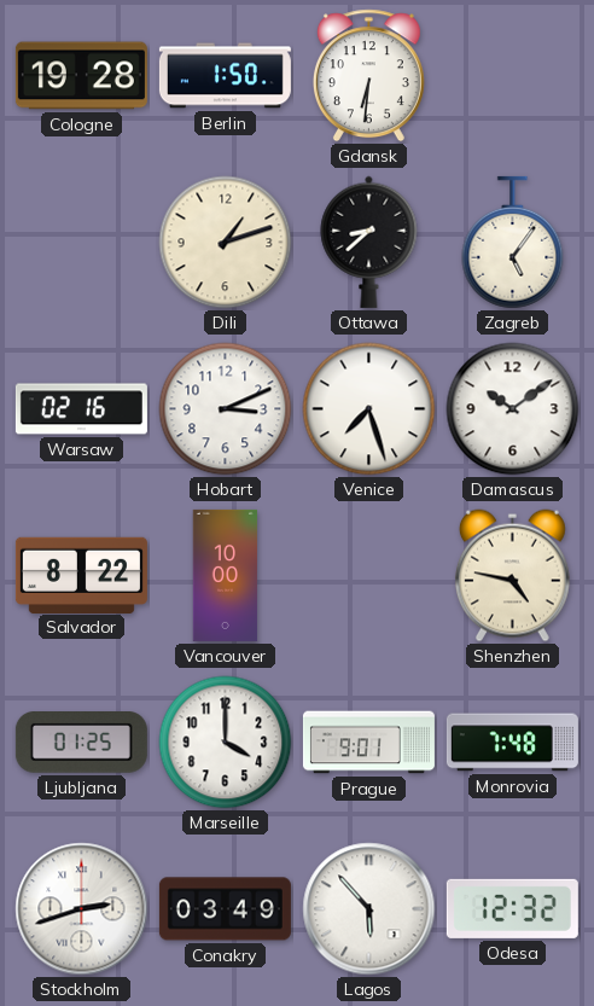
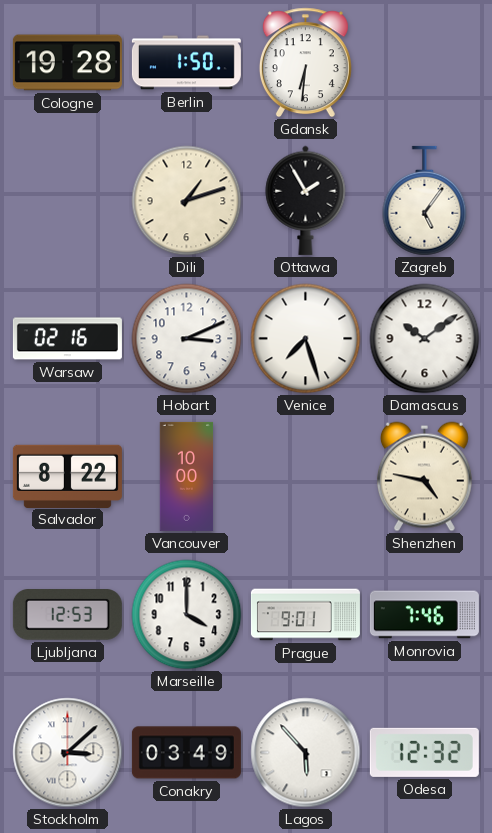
Ottawa: 8:38 -> 1:55 (306, 200)
Ljubljana: 01:25 -> 12:53 (67, 615)
Monrovia: 7:48 -> 7:46 (424, 615)
Stockholm: 2:42 -> 3:08 (68, 753)
